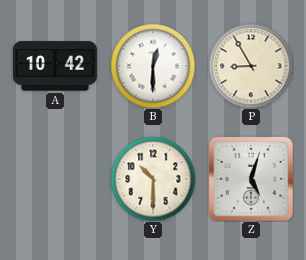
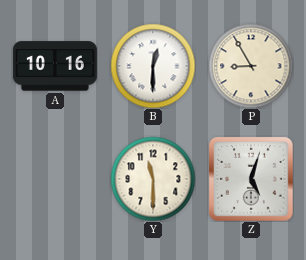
A: 10:42 -> 10:16 (55, 66)
Y: 10:30 -> 11:30 (153, 179)
